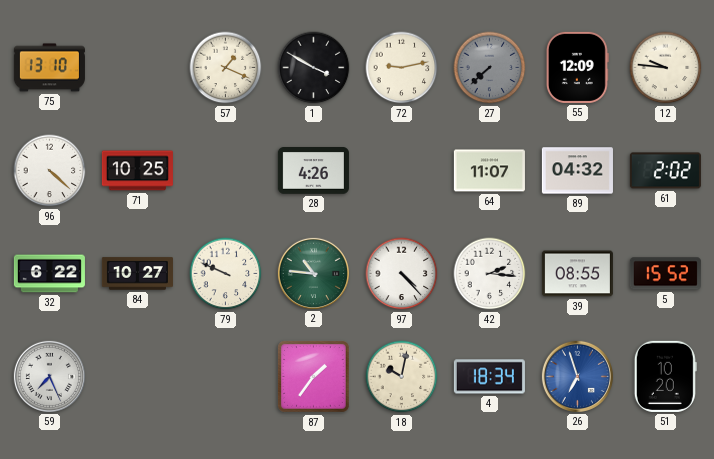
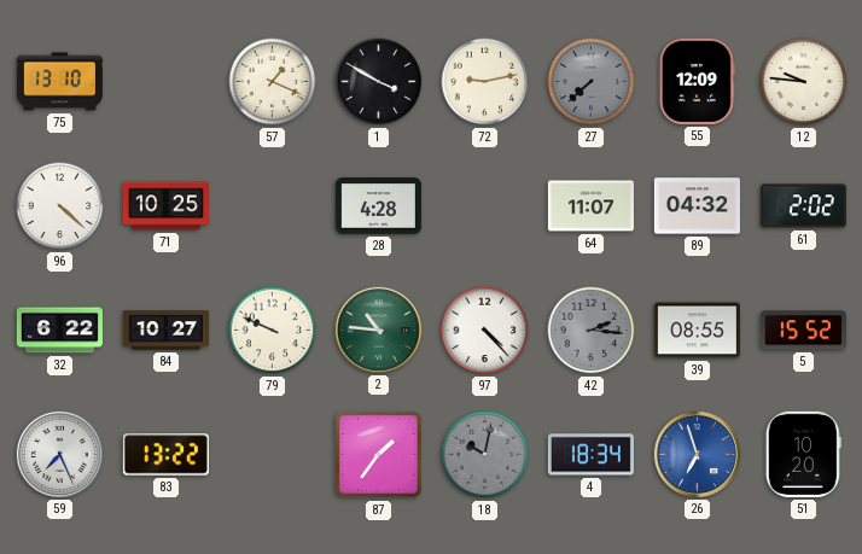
28: 4:26 -> 4:28 (378, 206)
42 dial: white -> grey (592, 331)
83: none -> 13:22 (165, 455)
18 dial: cream -> grey (485, 455)
